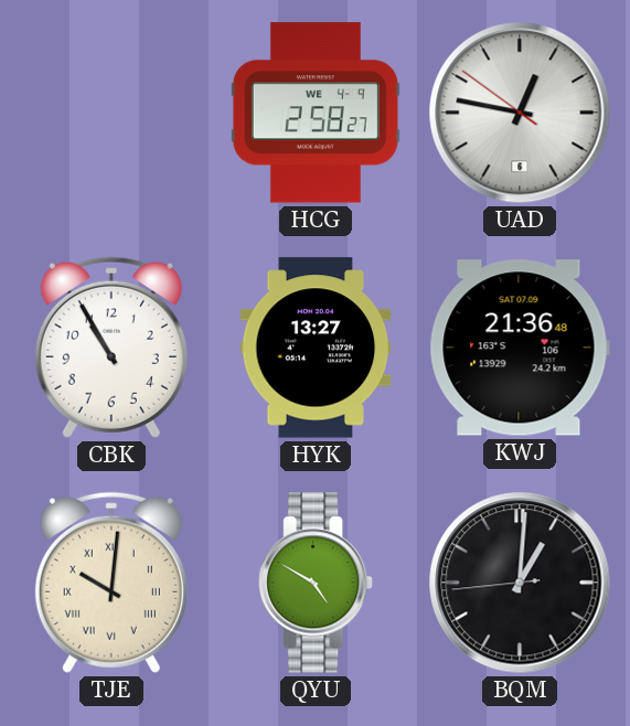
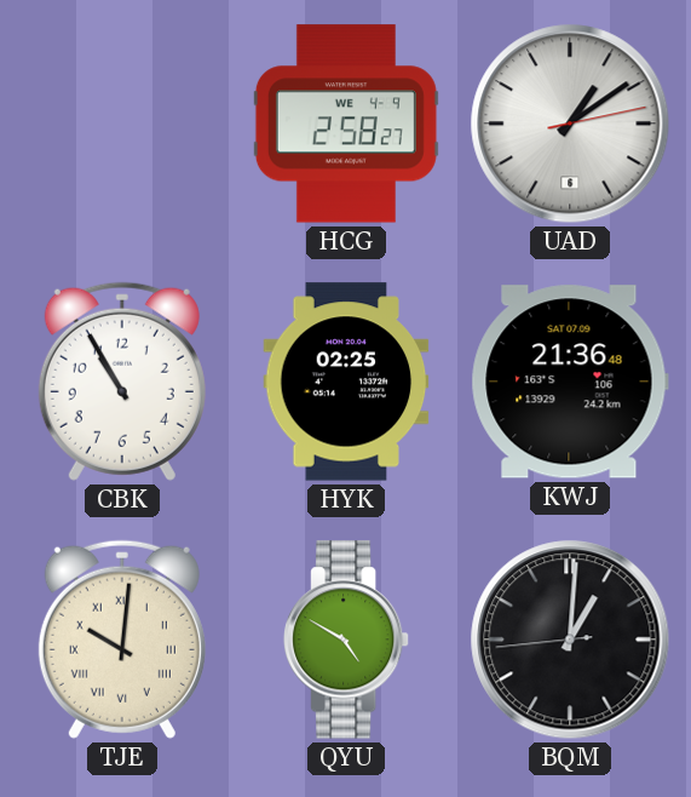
UAD: 12:46 -> 1:09 (570, 124)
HYK: 13:27 -> 02:25 (346, 382)
